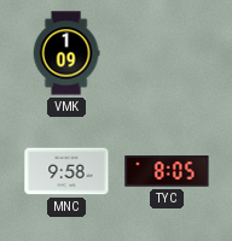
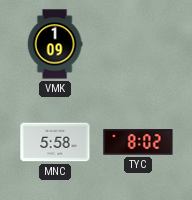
MNC: 9:58 -> 5:58 (55, 142)
TYC: 8:05 -> 8:02 (138, 142)
